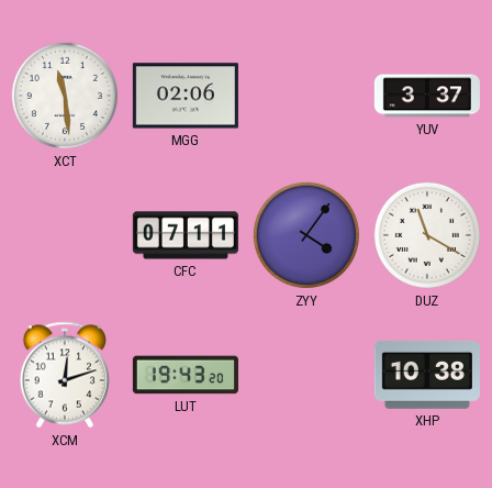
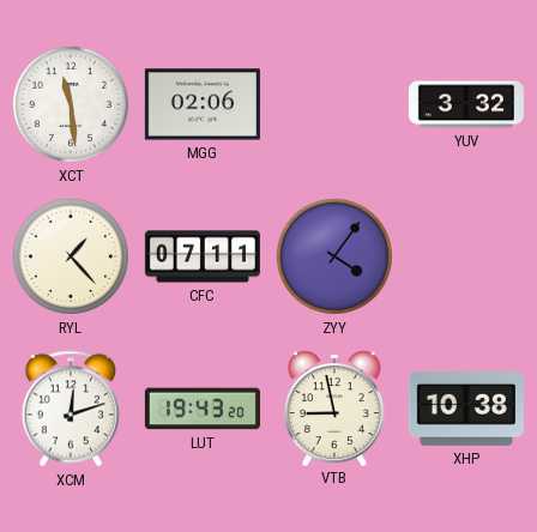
YUV: 3:37 -> 3:32 (466, 104)
RYL: none -> 1:23 (71, 256)
DUZ: 11:20 -> none (427, 235)
VTB: none -> 8:58 (334, 407)
